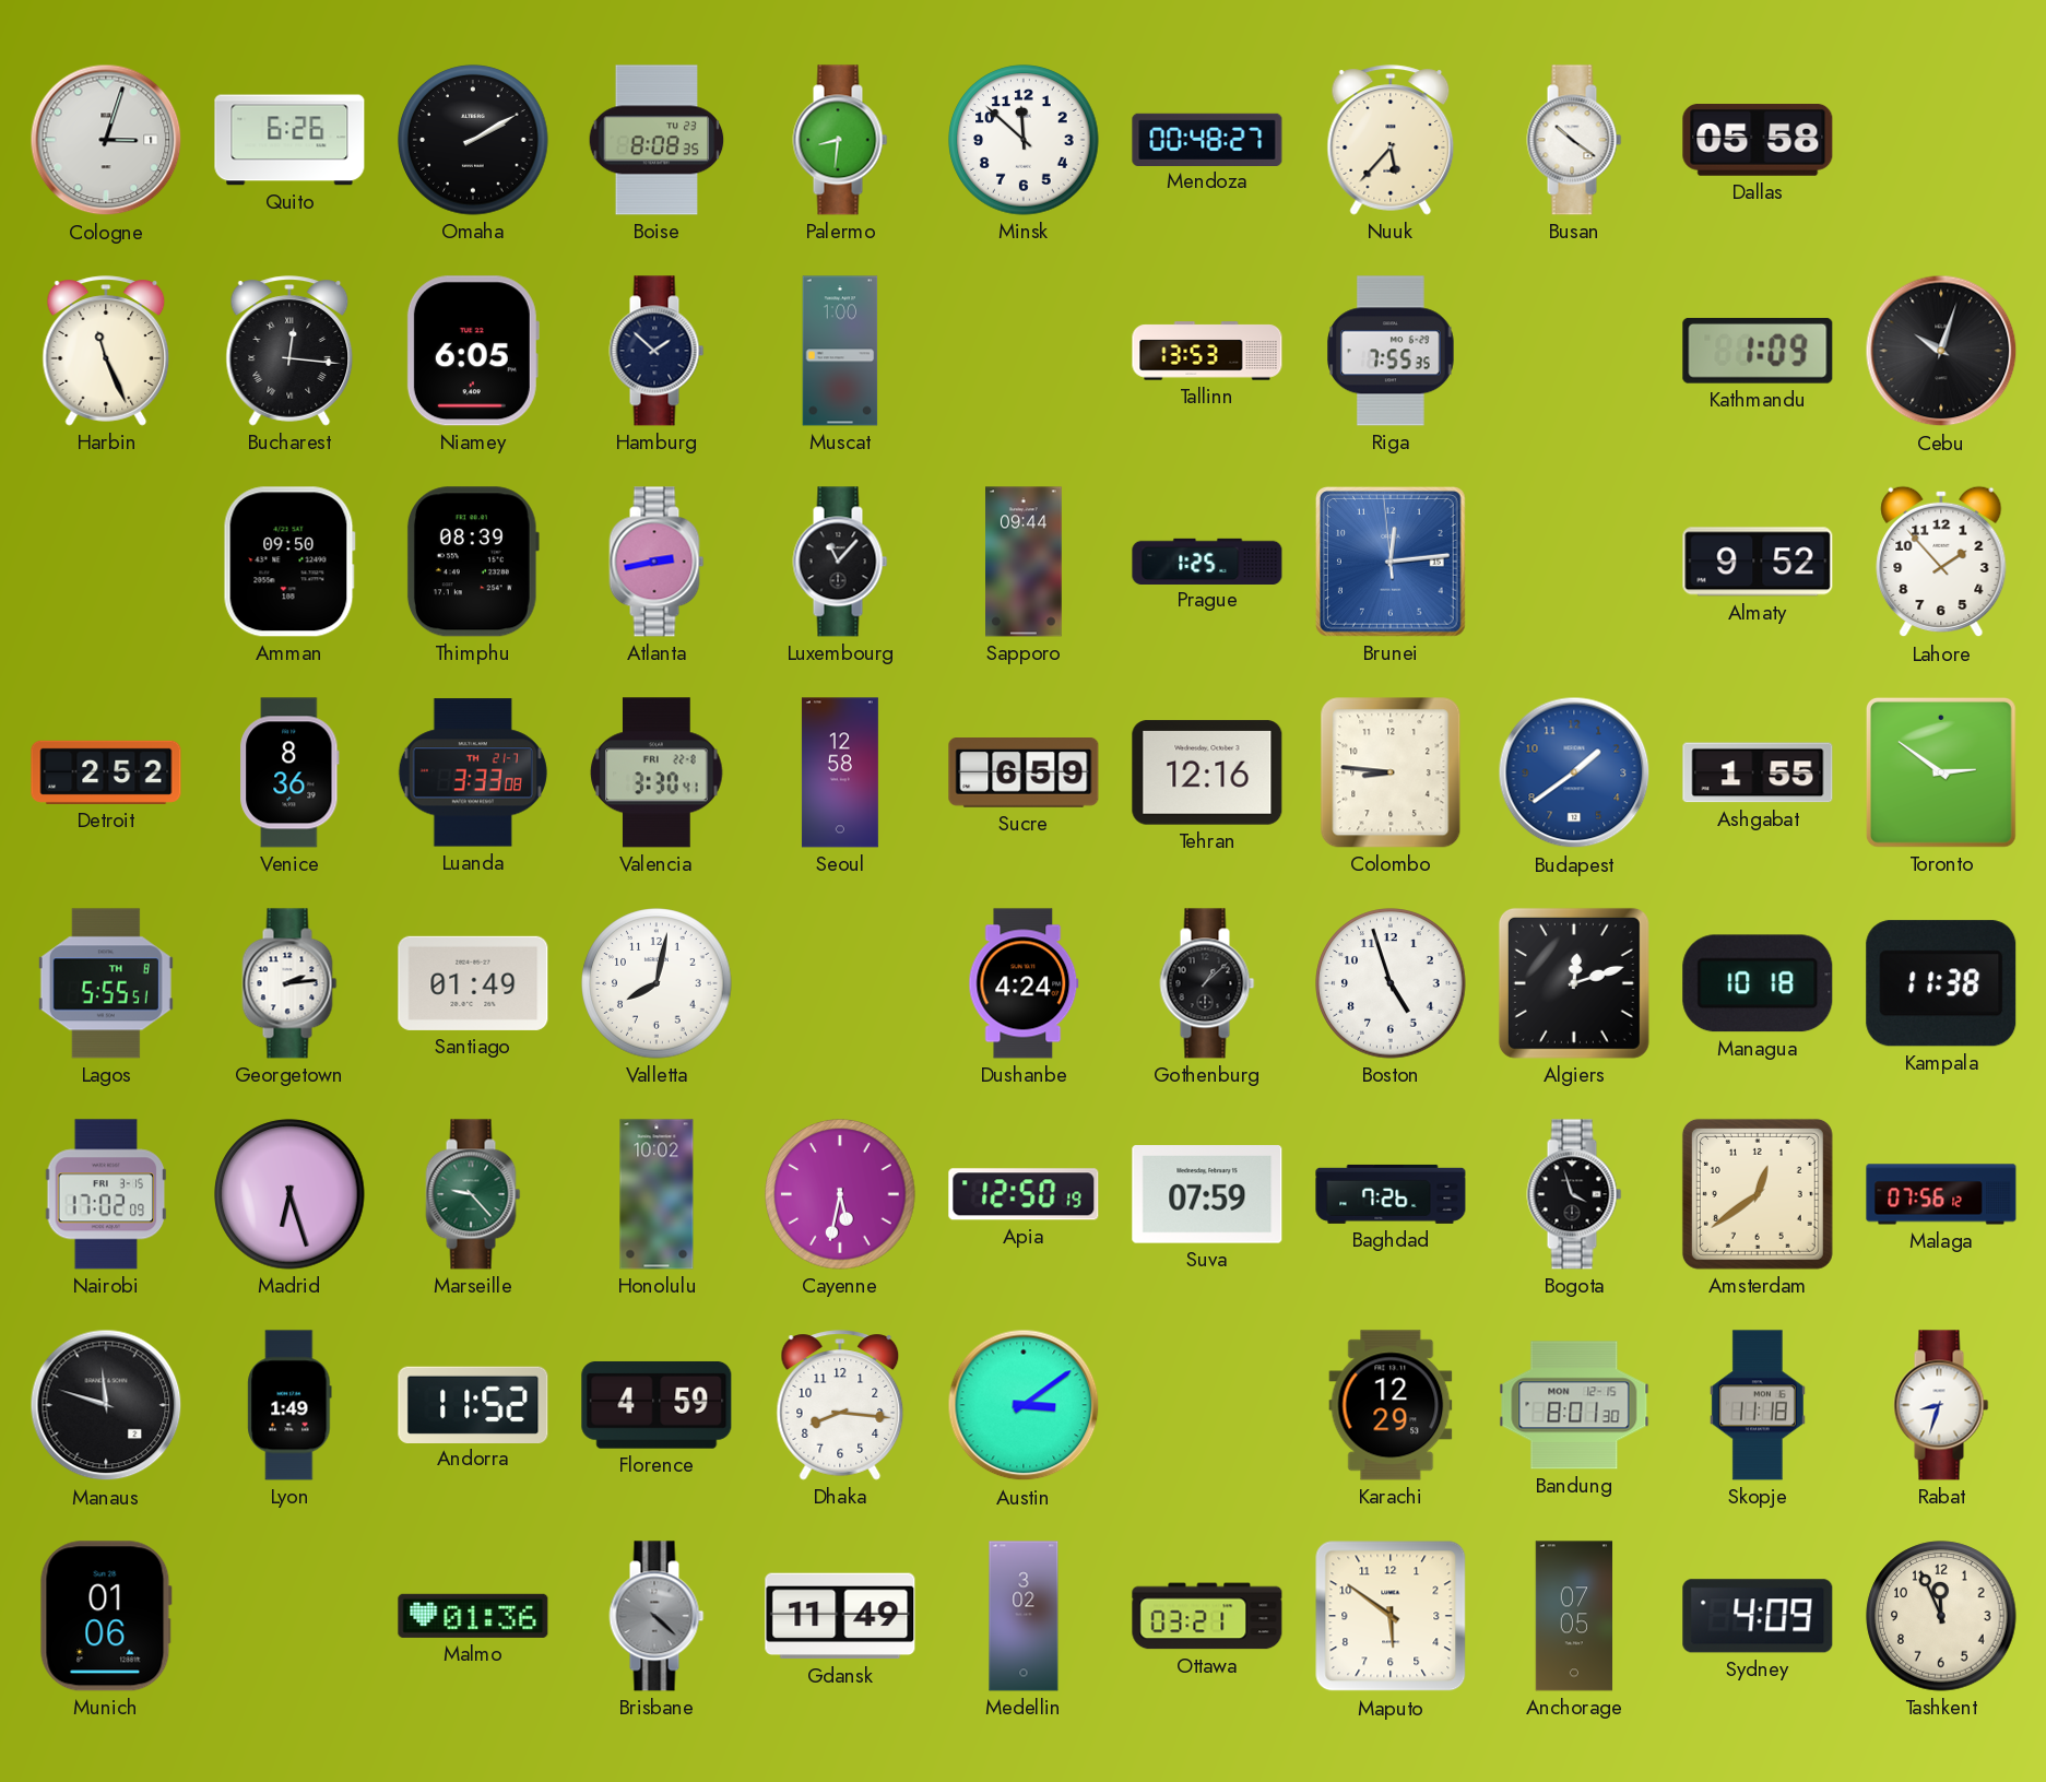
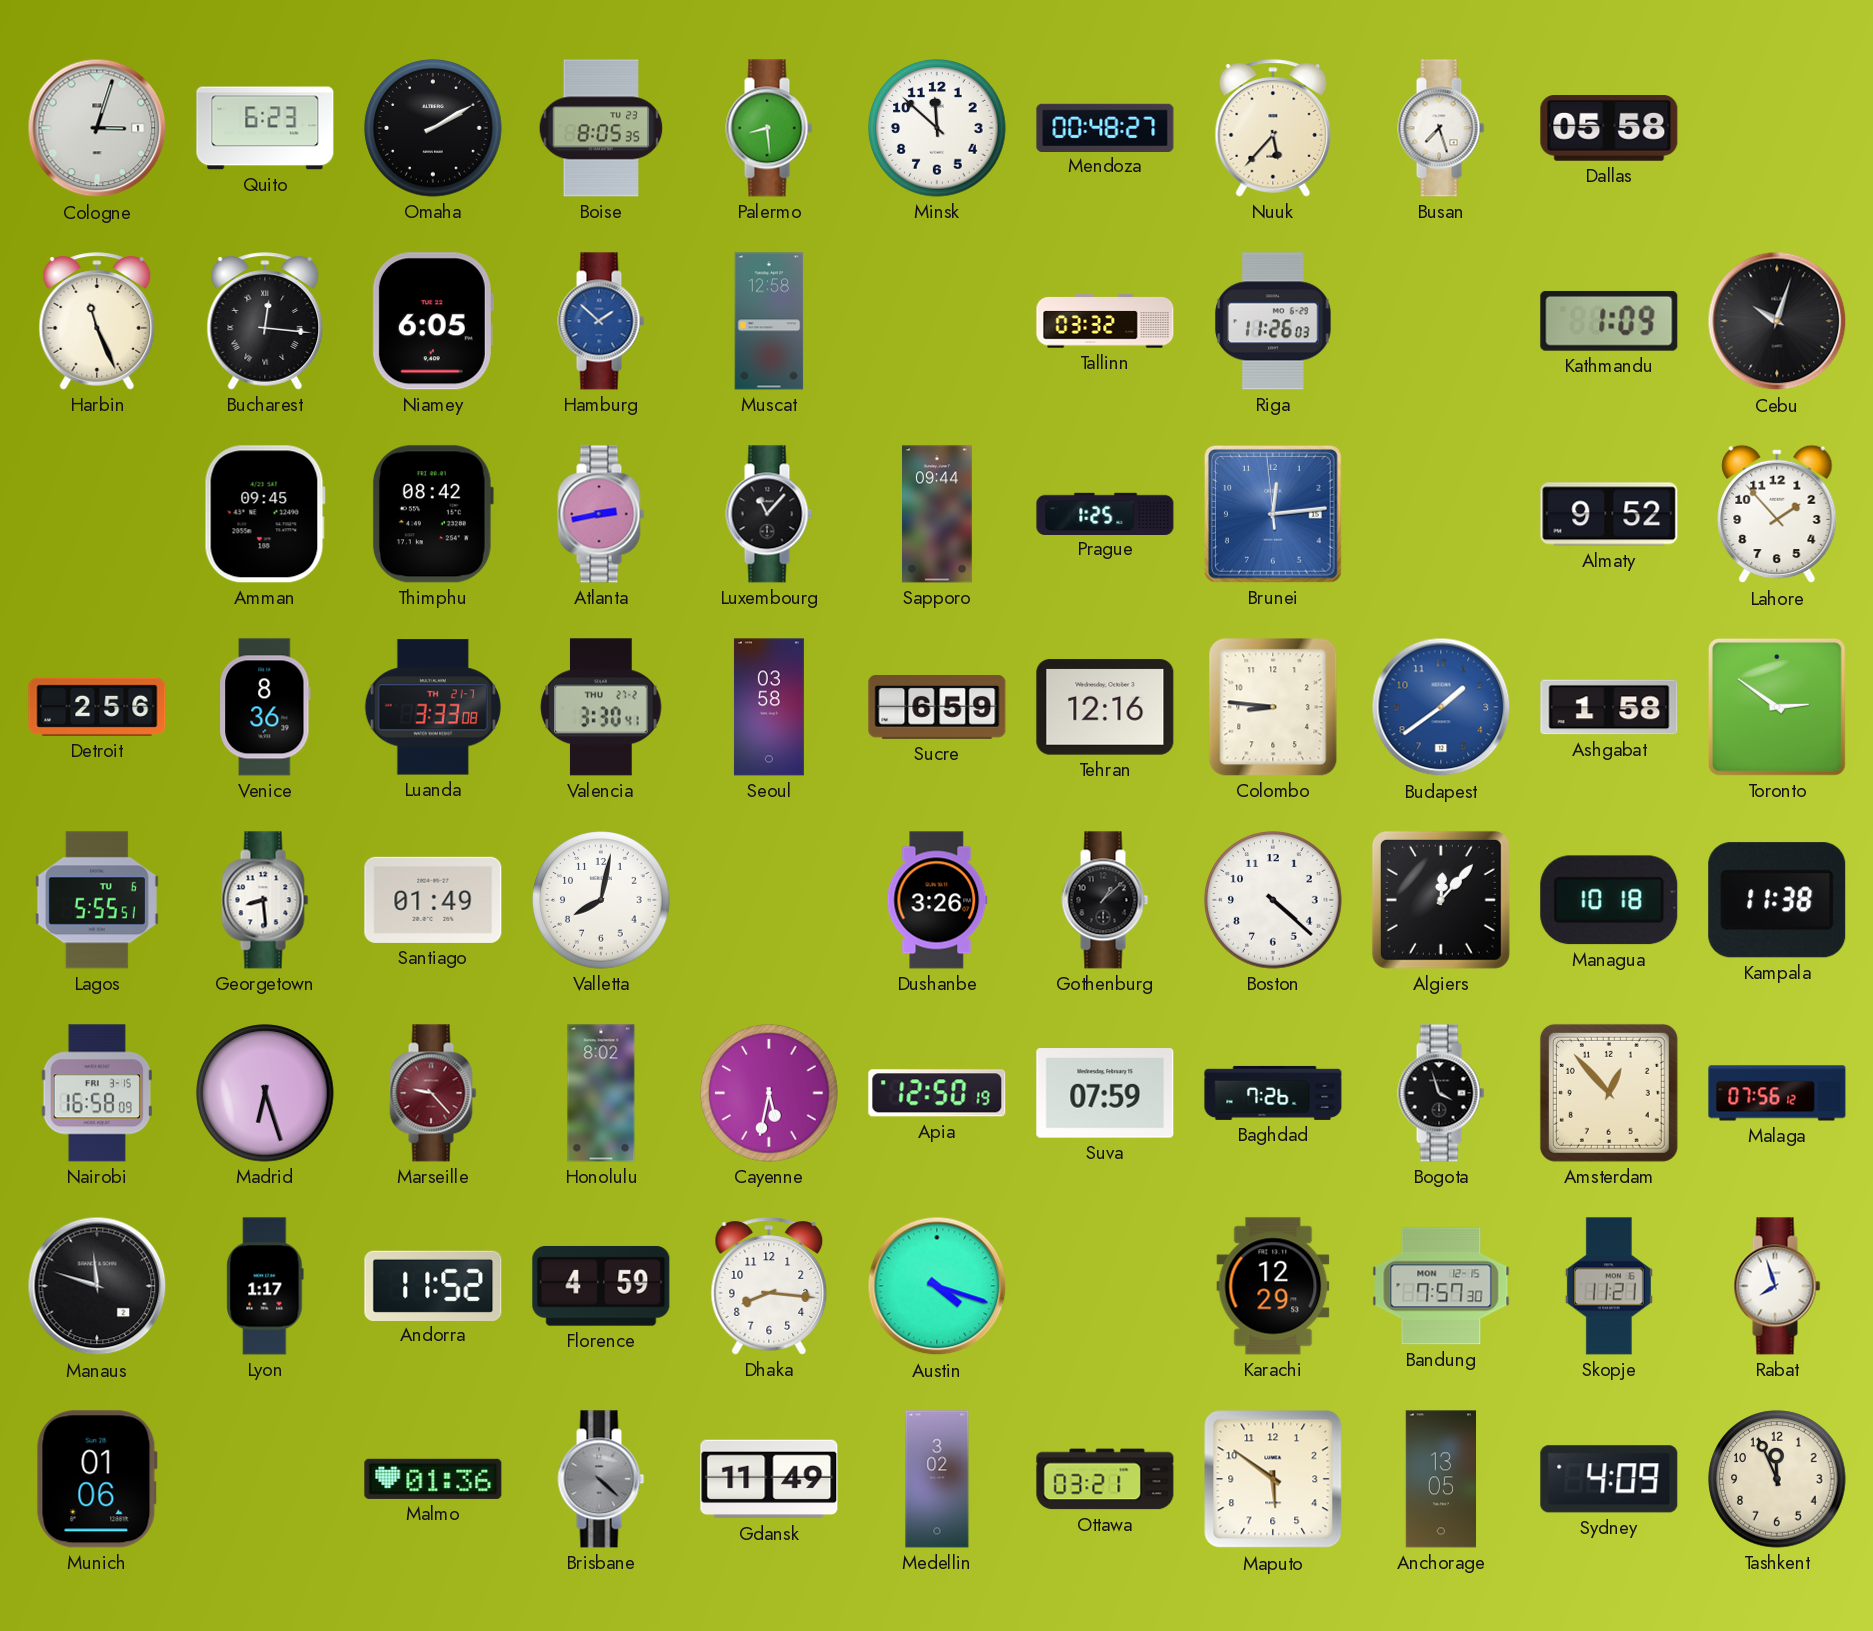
Quito: 6:26 -> 6:23 (265, 128)
Boise: 8:08 -> 8:05 (601, 128)
Palermo: 8:31 -> 8:29 (769, 128)
Busan: 10:21 -> 7:27 (1441, 128)
Hamburg dial: navy -> blue (601, 321)
Muscat: 1:00 -> 12:58 (769, 321)
Tallinn: 13:53 -> 03:32 (1105, 321)
Riga: 7:55 -> 11:26 (1273, 321)
Amman: 09:50 -> 09:45 (265, 514)
Thimphu: 08:39 -> 08:42 (433, 514)
Detroit: 2:52 -> 2:56 (97, 707)
Valencia date: FRI 22-8 -> THU 27-2 (601, 707)
Seoul: 12:58 -> 03:58 (769, 707)
Ashgabat: 1:55 -> 1:58 (1609, 707)
Lagos date: TH 8 -> TU 6 (97, 900)
Georgetown: 2:14 -> 8:29 (265, 900)
Dushanbe: 4:24 -> 3:26 (937, 900)
Boston: 4:57 -> 4:22 (1273, 900)
Algiers: 12:12 -> 12:07 (1441, 900)
Nairobi: 17:02 -> 16:58 (97, 1093)
Marseille dial: green -> burgundy (433, 1093)
Honolulu: 10:02 -> 8:02 (601, 1093)
Amsterdam: 12:39 -> 12:53 (1609, 1093)
Lyon: 1:49 -> 1:17 (265, 1286)
Austin: 3:09 -> 4:18 (937, 1286)
Bandung: 8:01 -> 7:57 (1441, 1286)
Skopje: 11:18 -> 11:21 (1609, 1286)
Rabat: 8:33 -> 7:57 (1777, 1286)
Anchorage: 07:05 -> 13:05 (1441, 1479)
